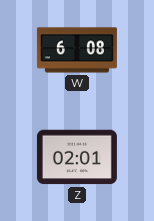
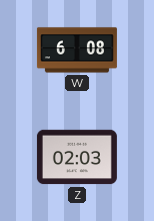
Z: 02:01 -> 02:03 (77, 157)
